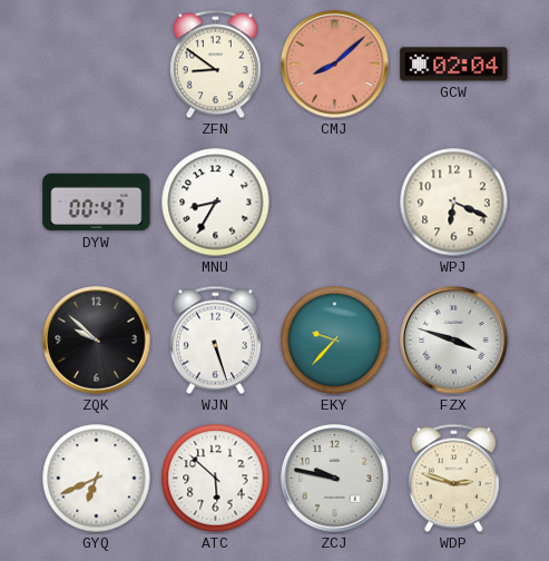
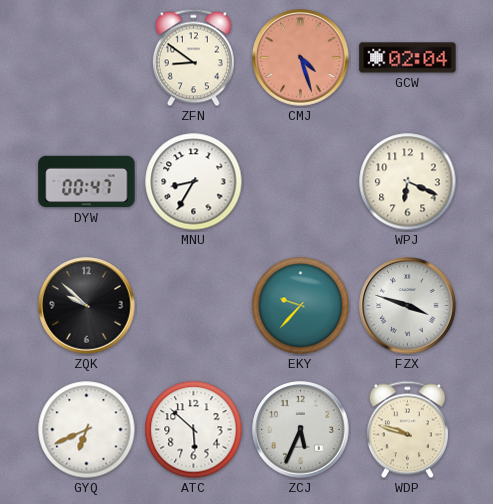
CMJ: 8:08 -> 4:27 (301, 58)
WJN: 5:27 -> none (215, 341)
ZCJ: 9:47 -> 5:34 (301, 430)
WDP: 2:48 -> 9:48 (407, 430)
